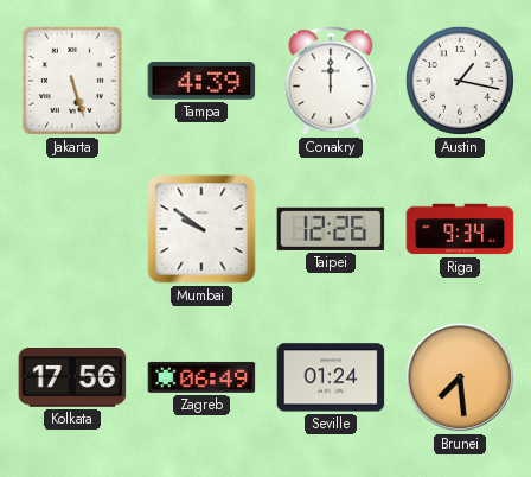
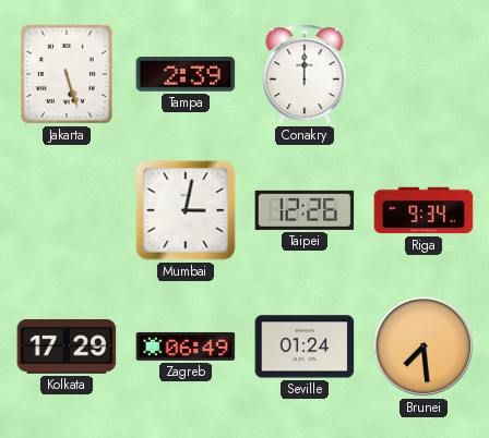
Tampa: 4:39 -> 2:39 (186, 74)
Austin: 1:17 -> none (460, 81)
Mumbai: 9:51 -> 3:02 (186, 210)
Kolkata: 17:56 -> 17:29 (67, 348)
